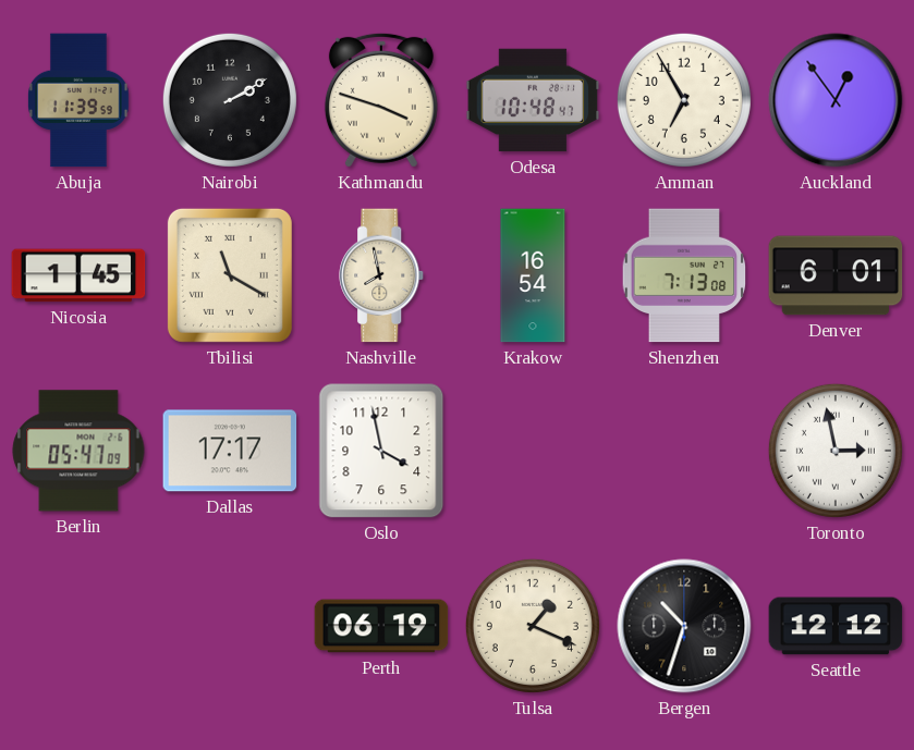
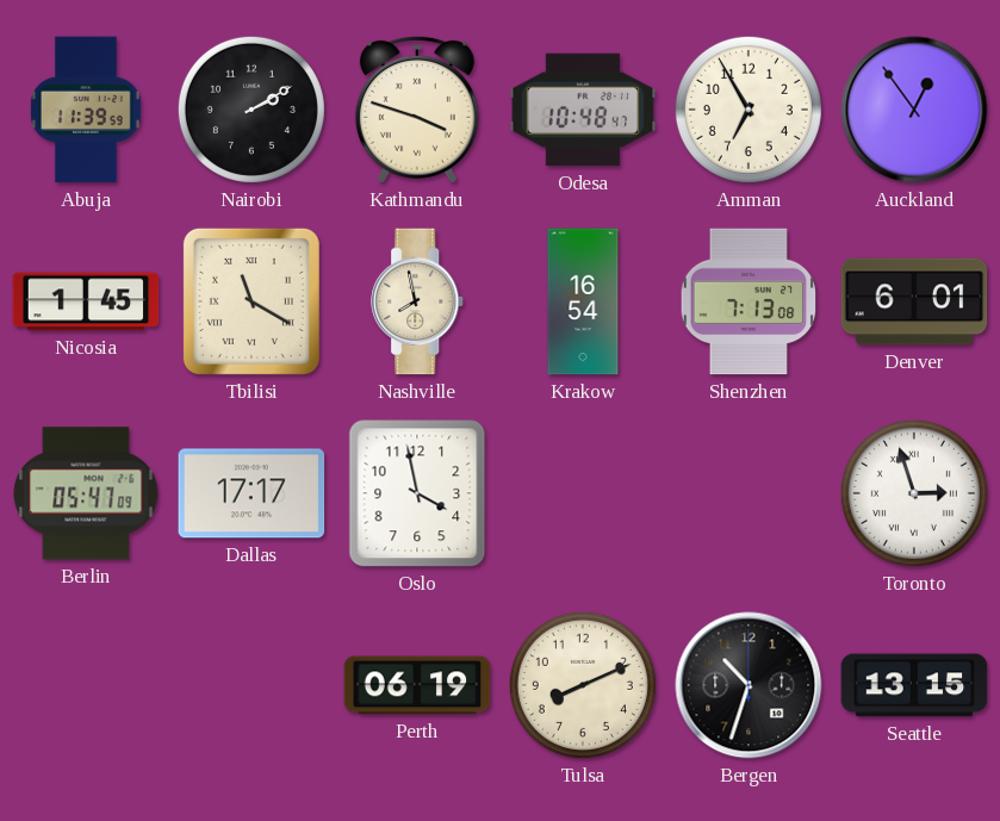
Toronto: 2:58 -> 2:57 (914, 493)
Tulsa: 1:19 -> 8:11 (583, 685)
Seattle: 12:12 -> 13:15 (914, 685)
